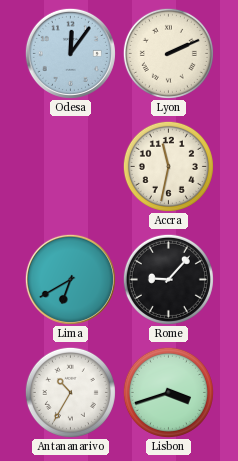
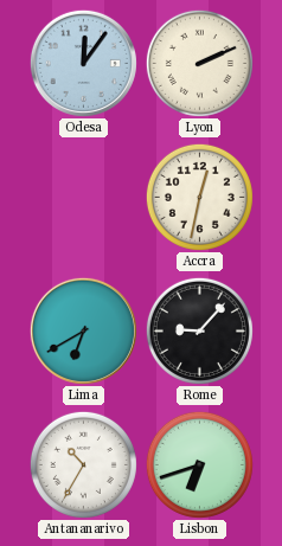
Accra: 11:32 -> 12:32 (199, 197)
Lisbon: 3:42 -> 6:42 (199, 464)
